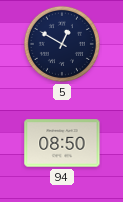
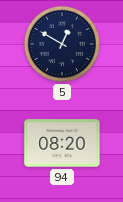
94: 08:50 -> 08:20 (62, 143)
